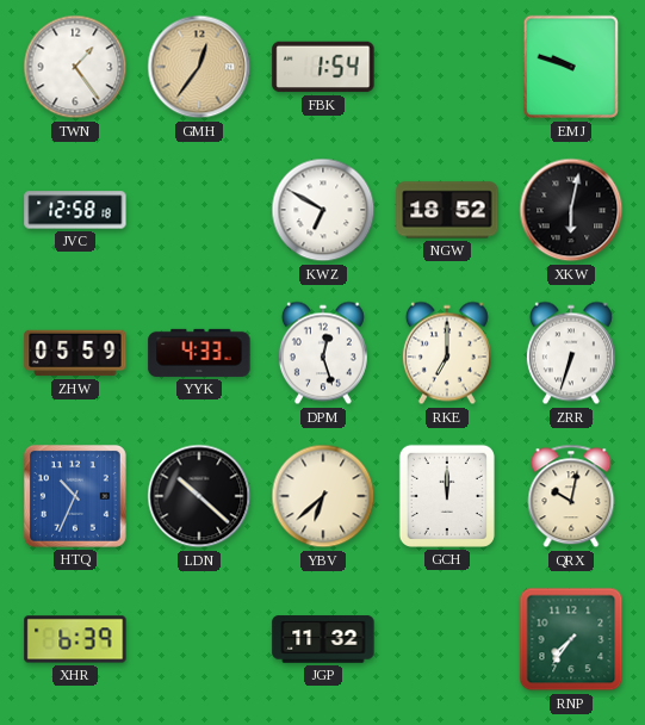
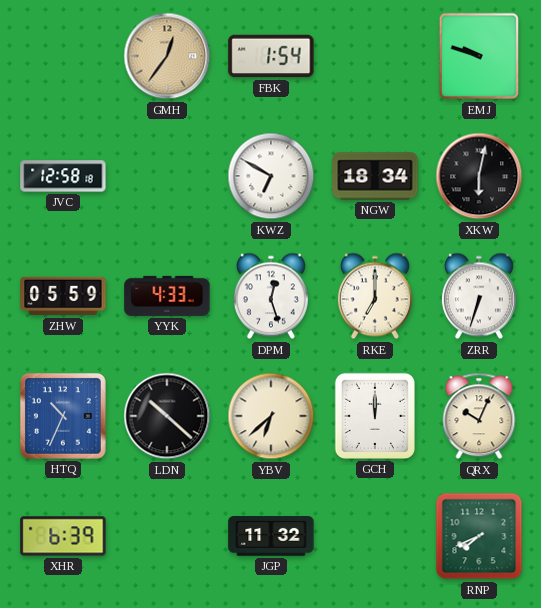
TWN: 1:24 -> none (75, 67)
NGW: 18:52 -> 18:34 (375, 176)
QRX: 10:02 -> 10:04 (479, 416)
RNP: 7:36 -> 7:41 (479, 536)
